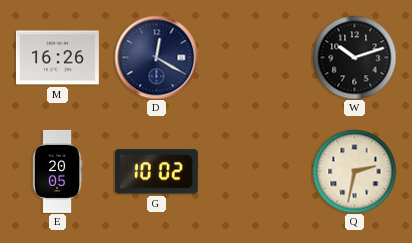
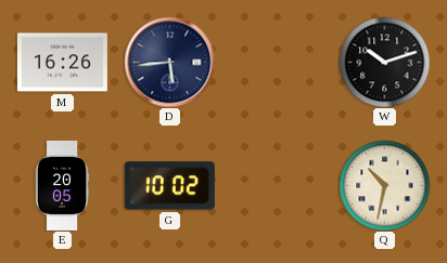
D: 12:20 -> 5:44 (169, 62)
Q: 2:32 -> 10:32 (384, 185)
